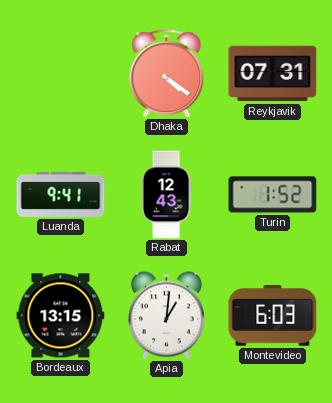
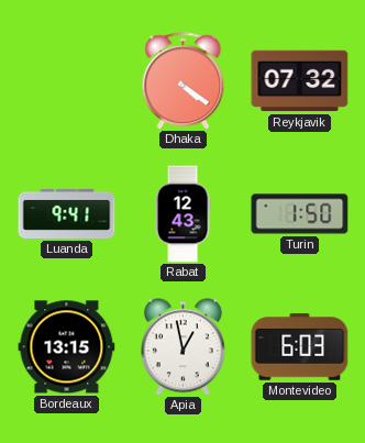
Reykjavik: 07:31 -> 07:32 (300, 81)
Turin: 1:52 -> 1:50 (300, 214)
Apia: 1:01 -> 12:58 (182, 347)
